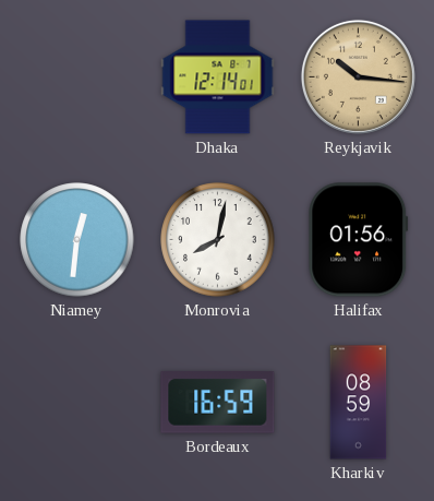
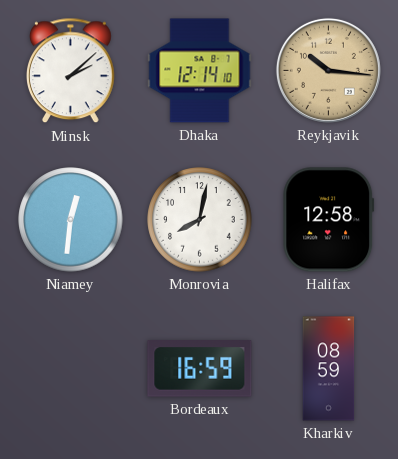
Minsk: none -> 2:08 (71, 71)
Dhaka: 12:14:01 -> 12:14:10 (200, 71)
Halifax: 01:56 -> 12:58 (329, 220)
